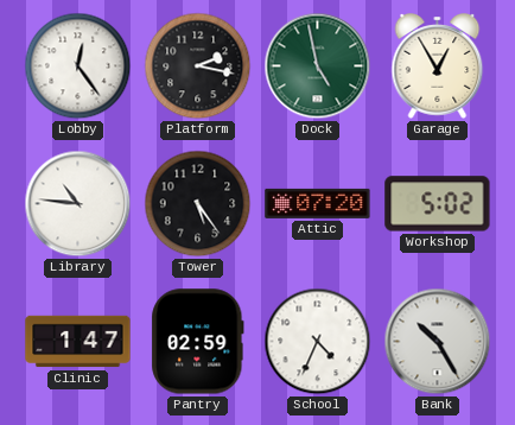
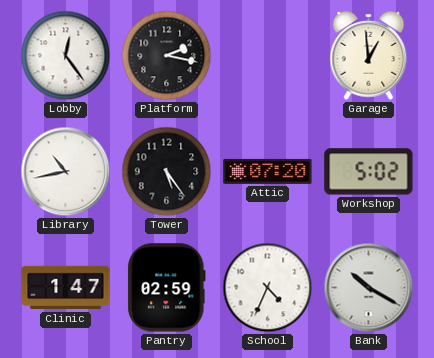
Dock: 4:58 -> none (318, 66)
Garage: 12:55 -> 12:59 (369, 56)
Library: 10:46 -> 10:43 (66, 172)
Bank: 10:25 -> 10:20 (369, 288)
